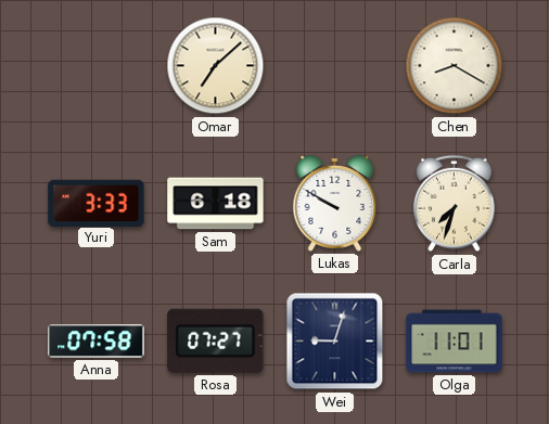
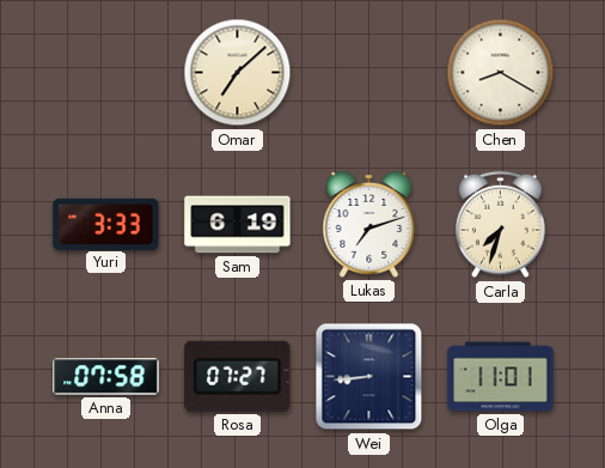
Sam: 6:18 -> 6:19 (238, 225)
Lukas: 9:50 -> 7:12 (369, 224)
Wei: 9:03 -> 8:44 (369, 377)
